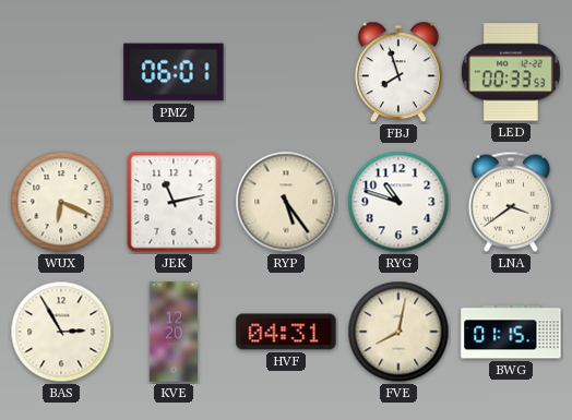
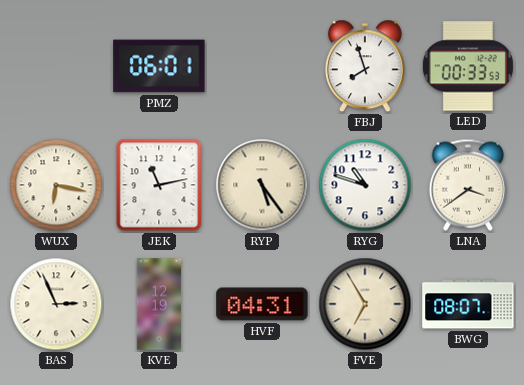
WUX: 6:19 -> 6:17 (56, 185)
BAS: 2:55 -> 2:56 (56, 304)
KVE: 12:20 -> 12:19 (159, 304)
FVE: 8:02 -> 6:55 (365, 304)
BWG: 01:15 -> 08:07 (468, 304)
